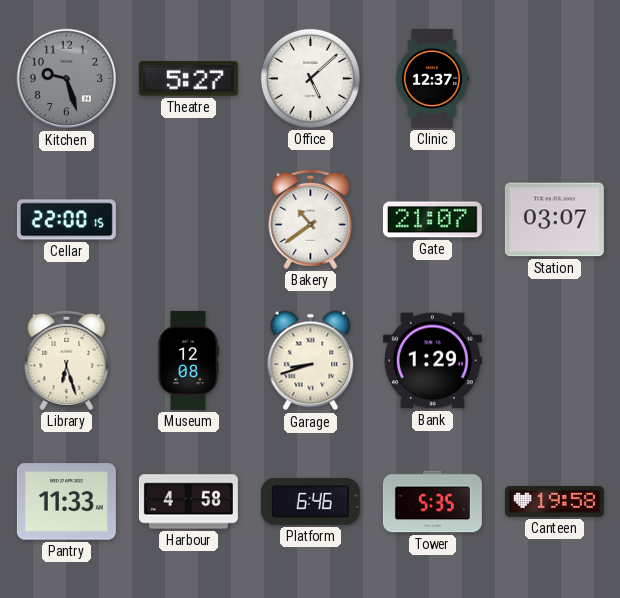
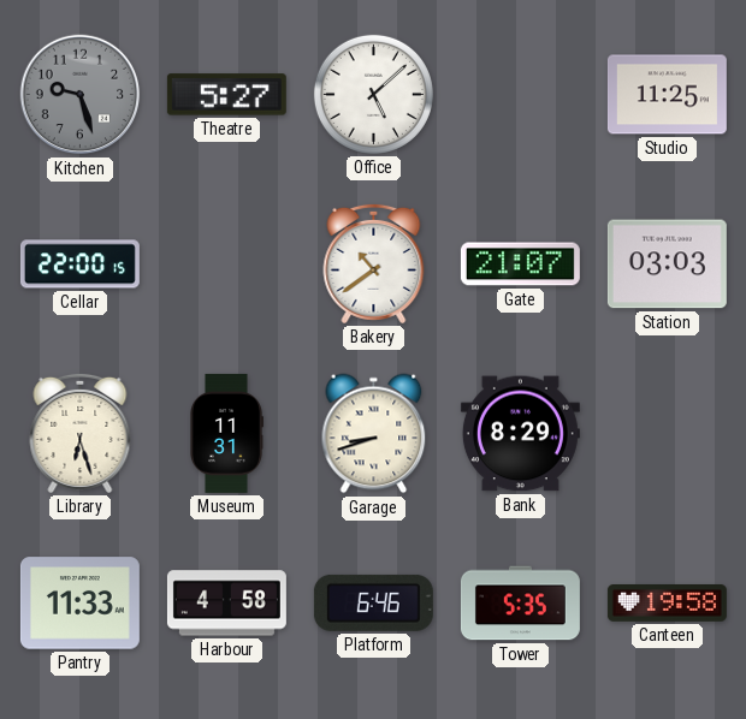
Clinic: 12:37 -> none (432, 78)
Studio: none -> 11:25 (667, 95)
Station: 03:07 -> 03:03 (667, 265)
Museum: 12:08 -> 11:31 (227, 433)
Bank: 1:29 -> 8:29 (520, 434)
